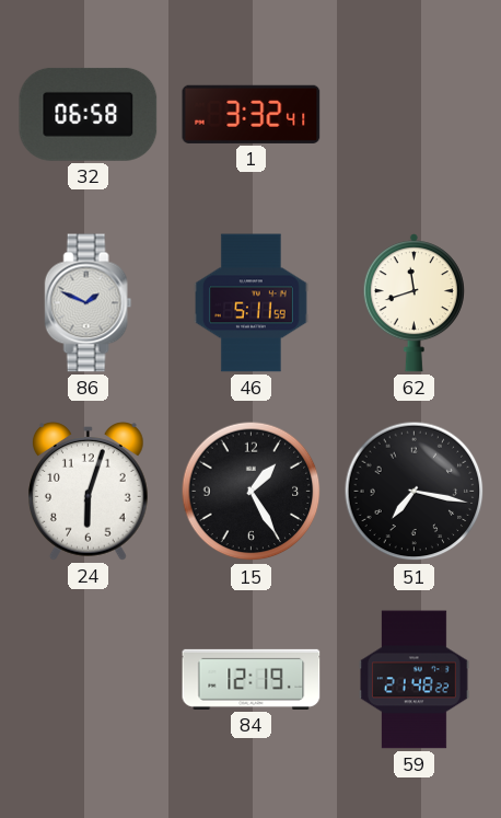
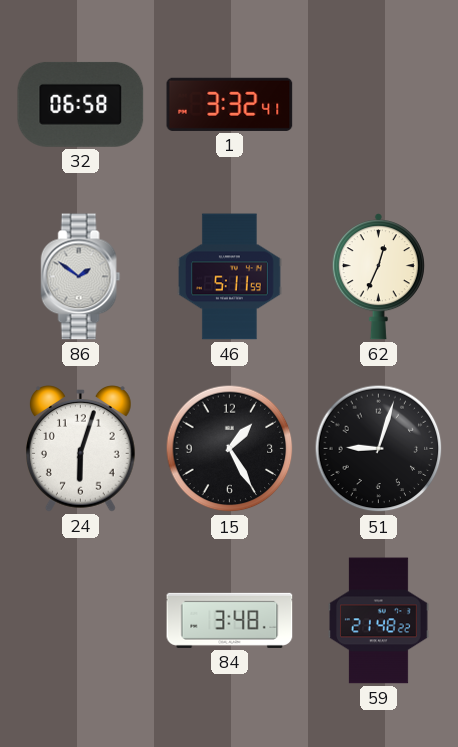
86: 1:49 -> 1:51 (81, 277)
62: 11:42 -> 12:34 (378, 277)
51: 7:17 -> 9:03 (379, 449)
84: 12:19 -> 3:48 (230, 620)
